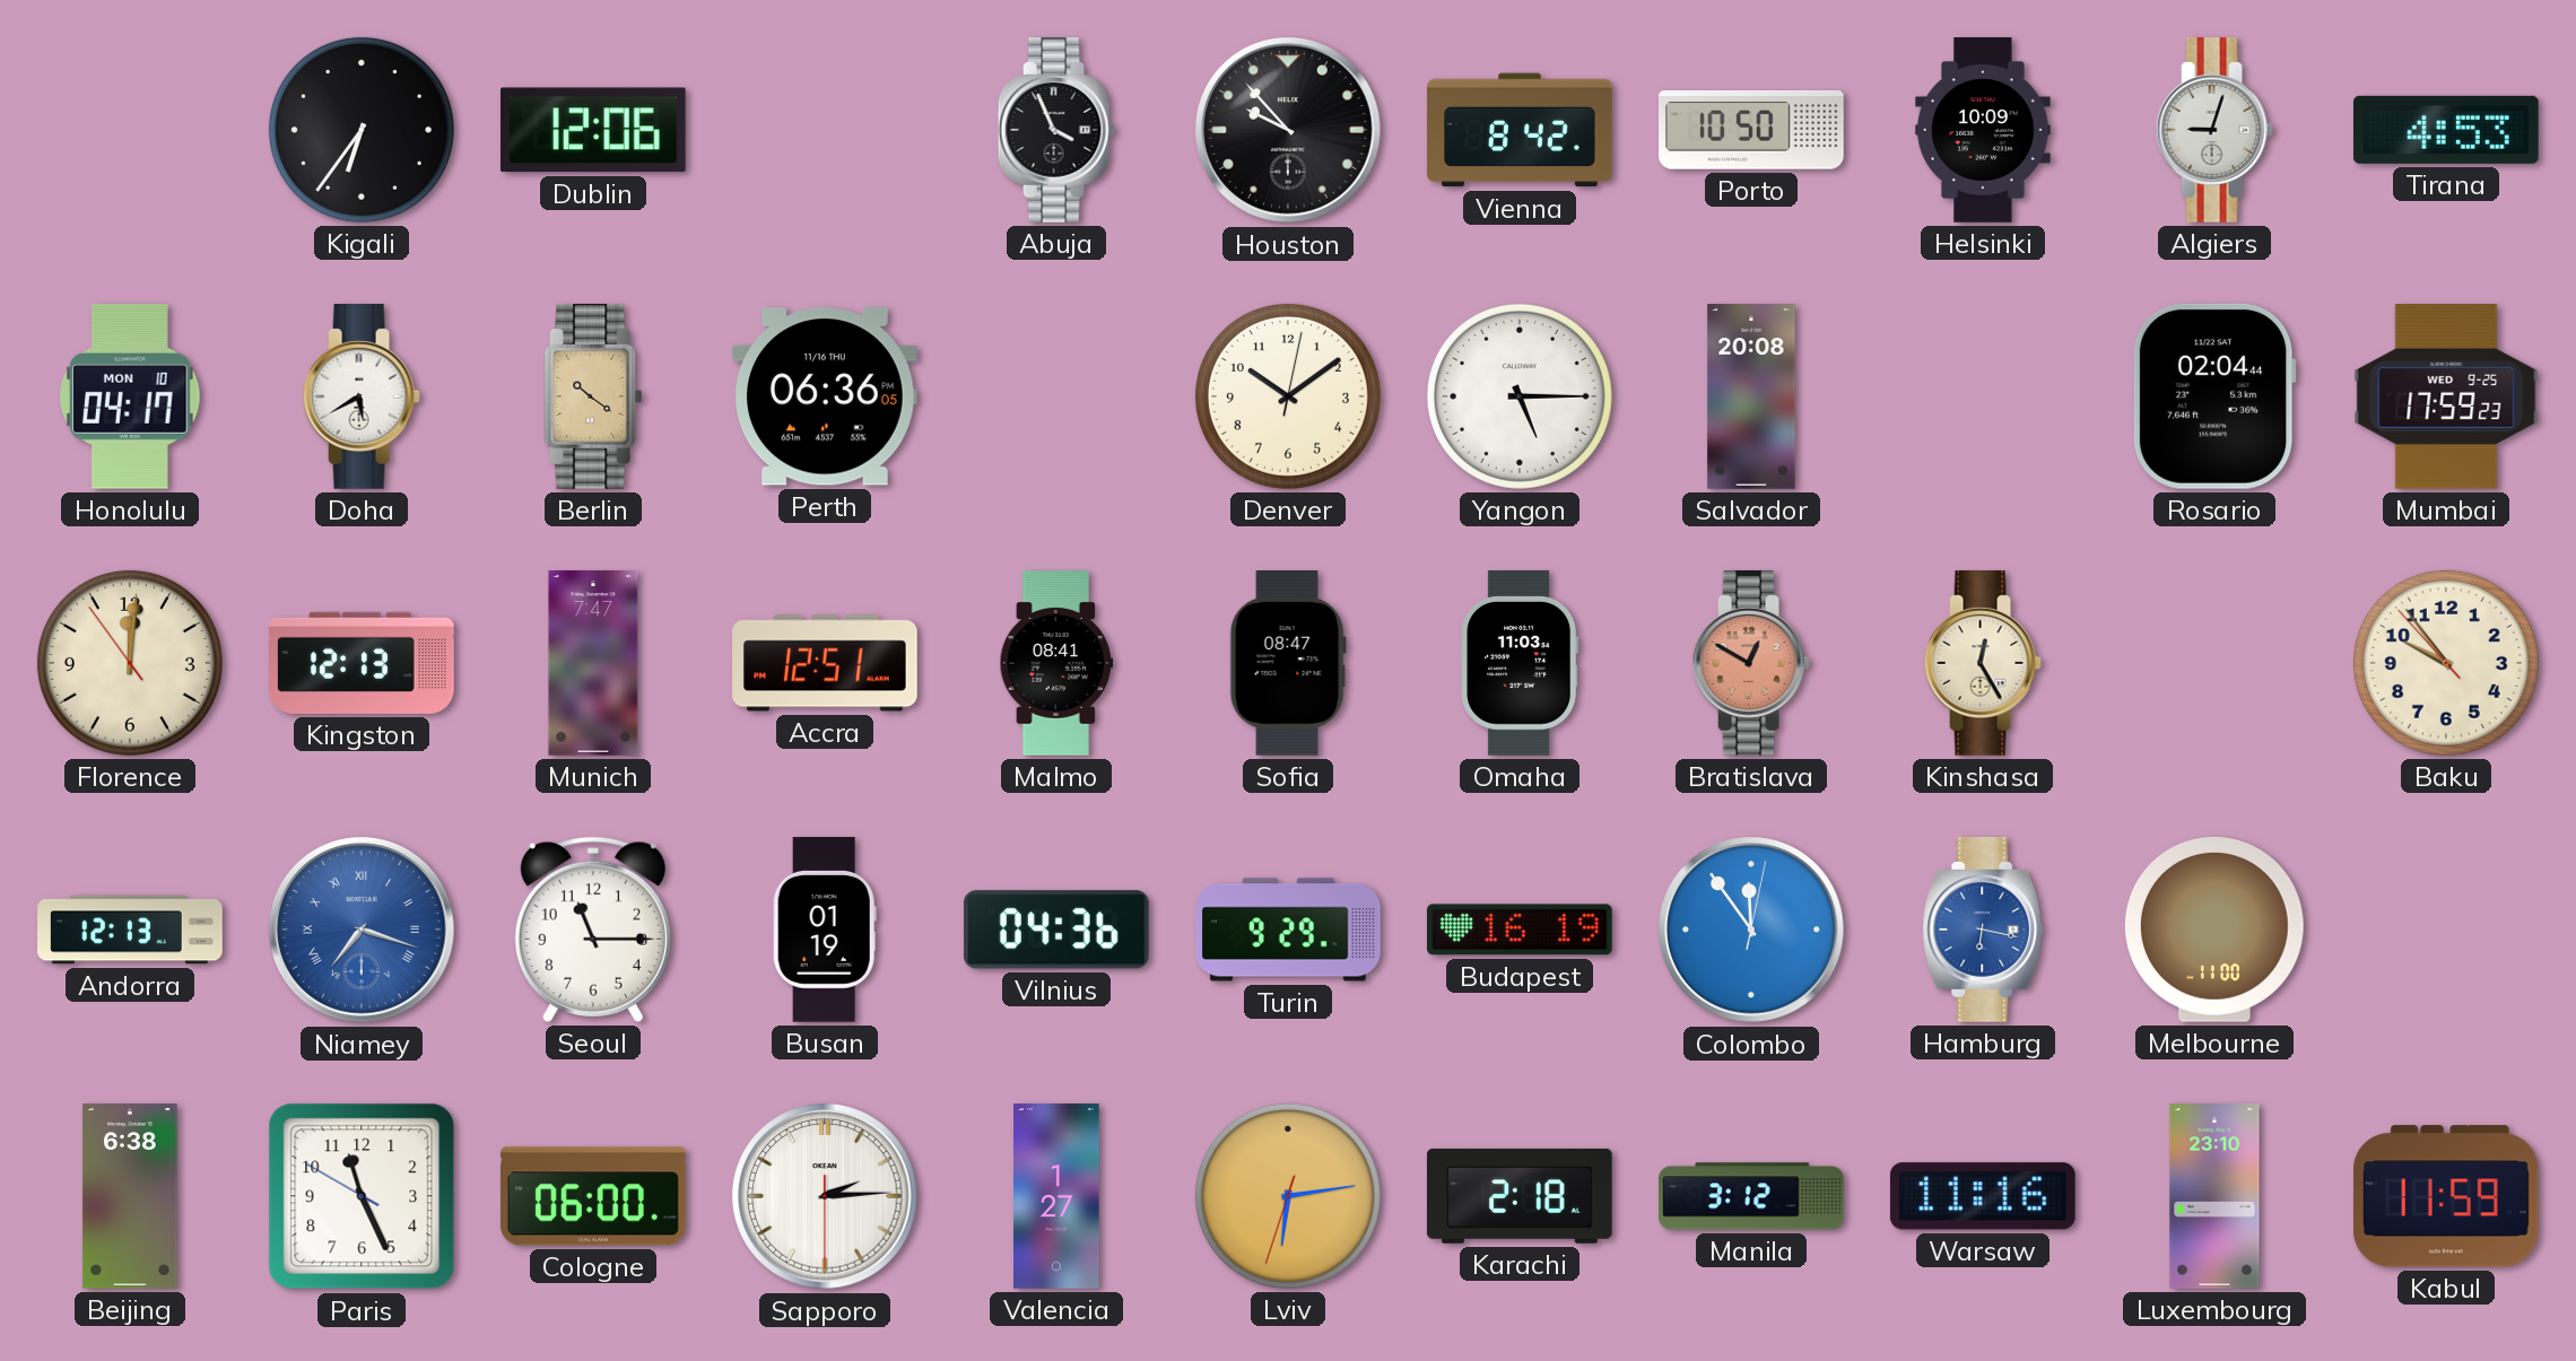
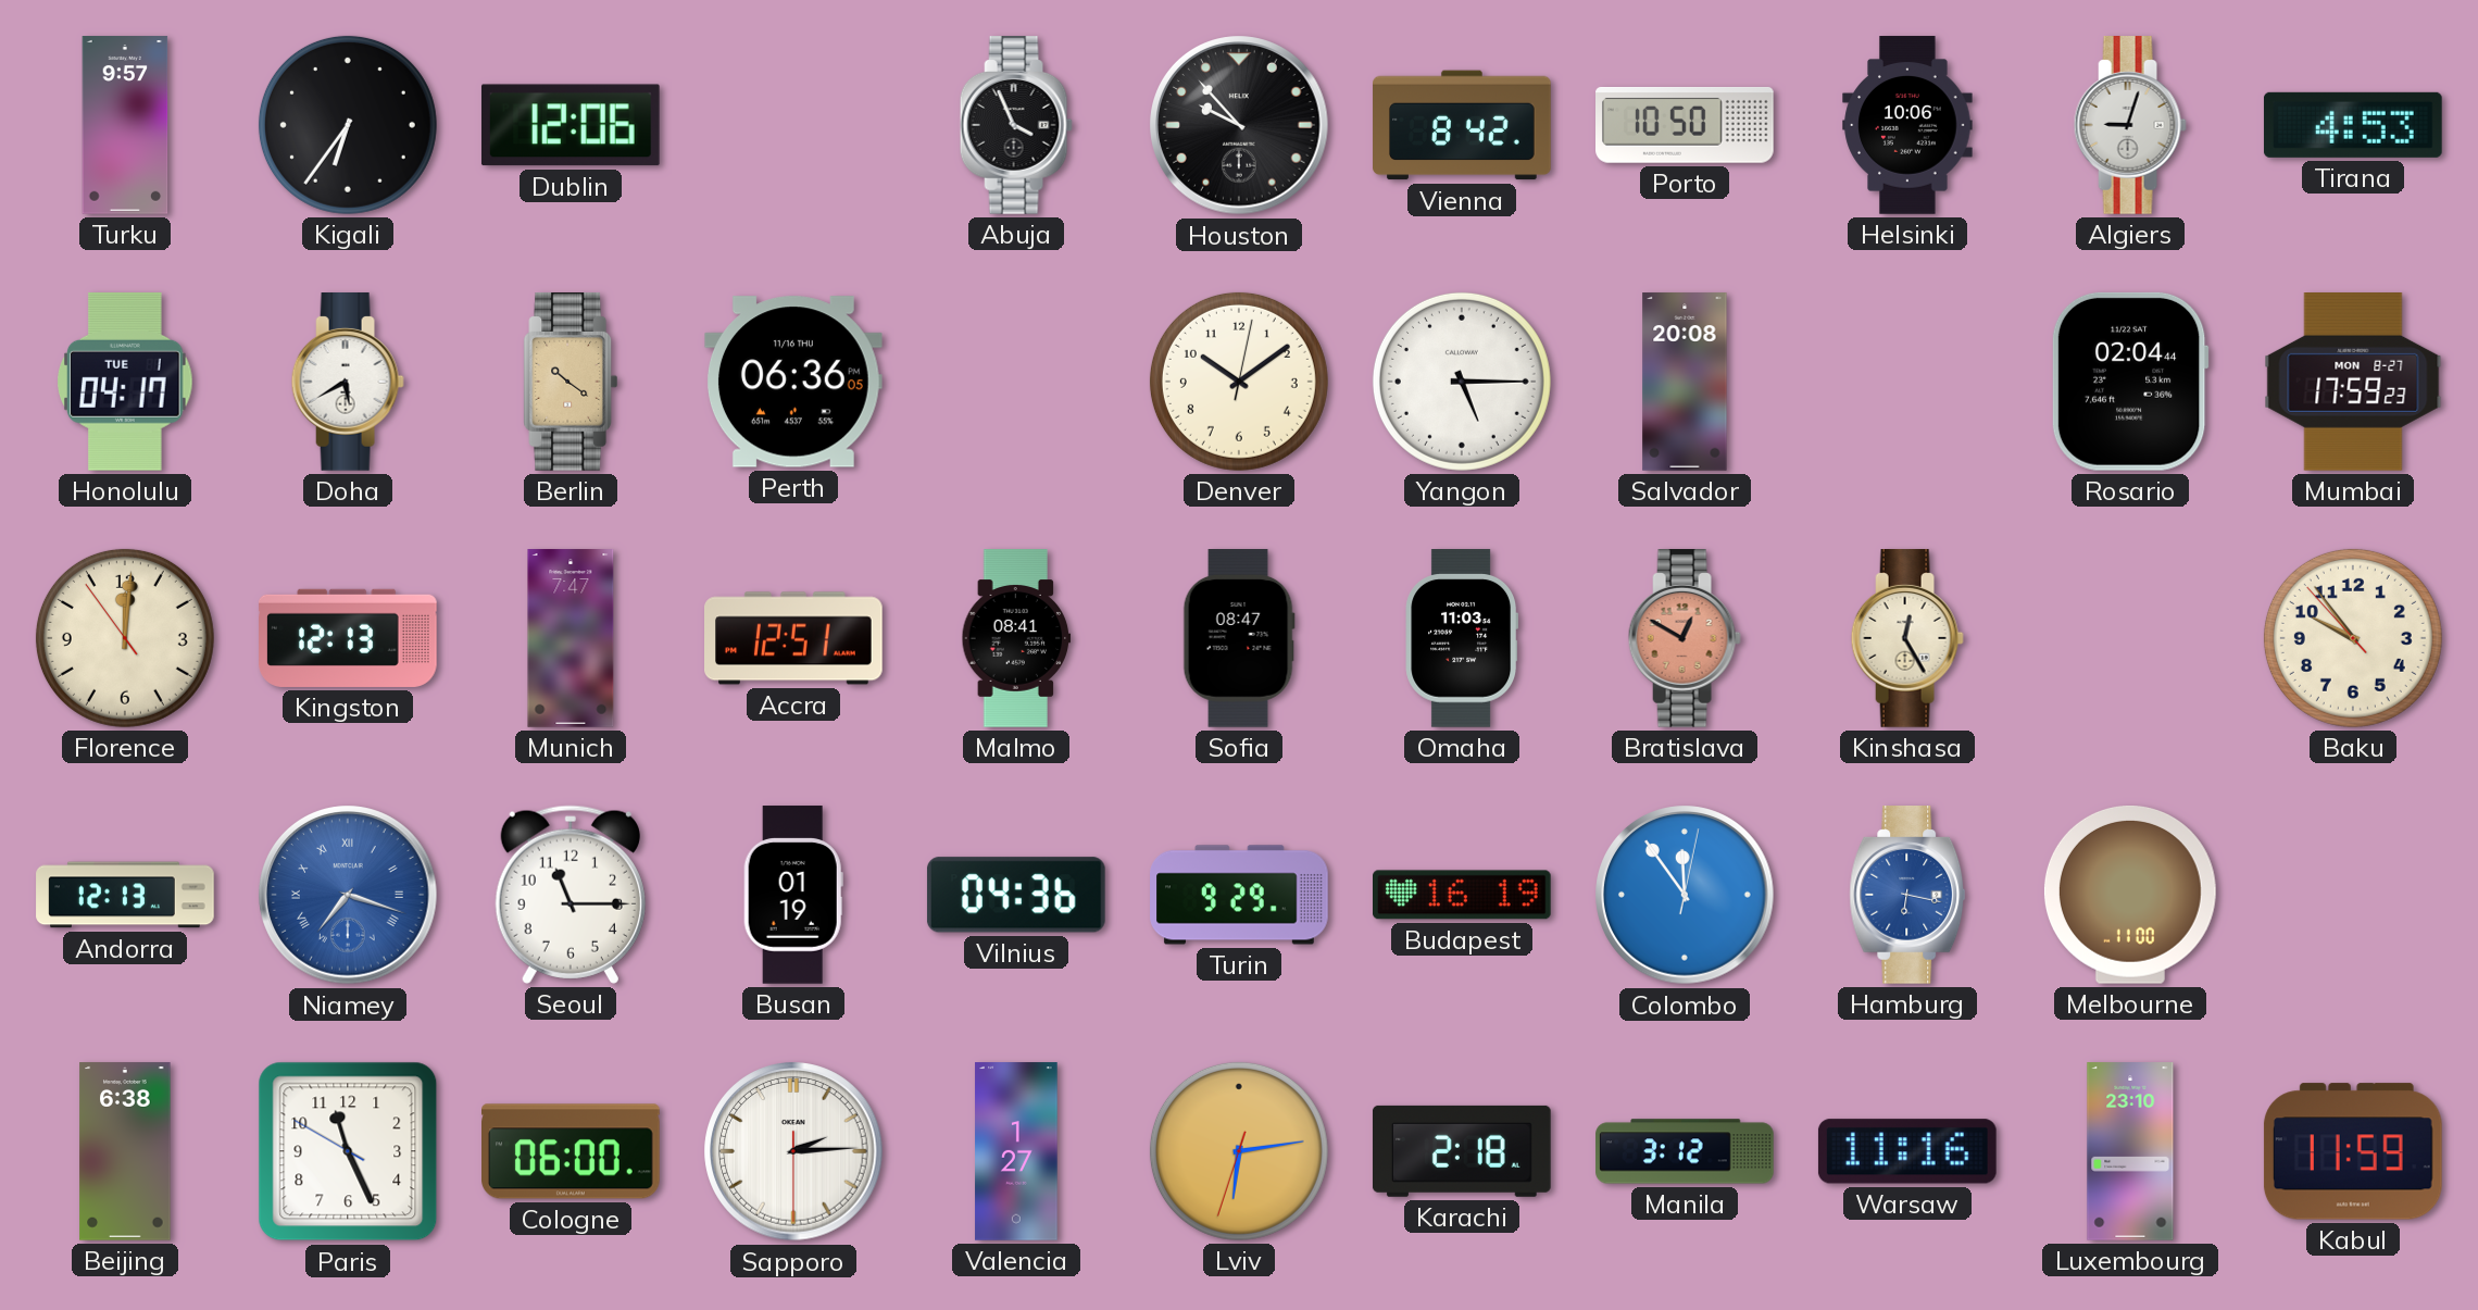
Turku: none -> 9:57 (125, 125)
Helsinki: 10:09 -> 10:06 (1907, 125)
Honolulu date: MON 10 -> TUE 1 (125, 382)
Mumbai date: WED 9-25 -> MON 8-27 (2353, 383)
